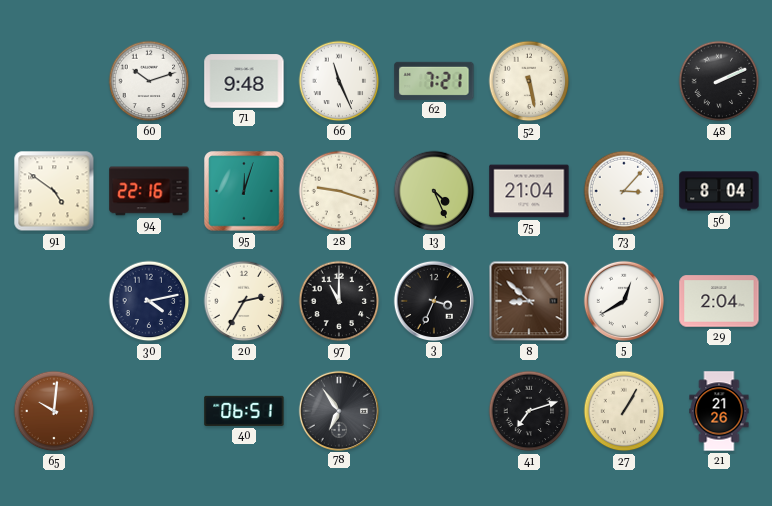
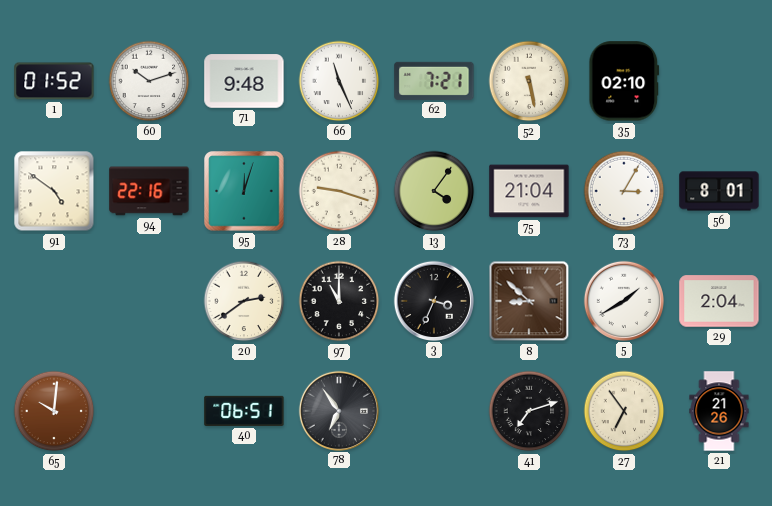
1: none -> 01:52 (54, 81)
35: none -> 02:10 (624, 81)
48: 2:11 -> none (719, 81)
13: 4:26 -> 4:06 (434, 191)
73: 3:07 -> 3:05 (624, 191)
56: 8:04 -> 8:01 (719, 191)
30: 4:13 -> none (149, 301)
20: 2:35 -> 2:39 (244, 301)
5: 12:40 -> 1:40 (623, 300)
27: 1:05 -> 6:54 (624, 411)
